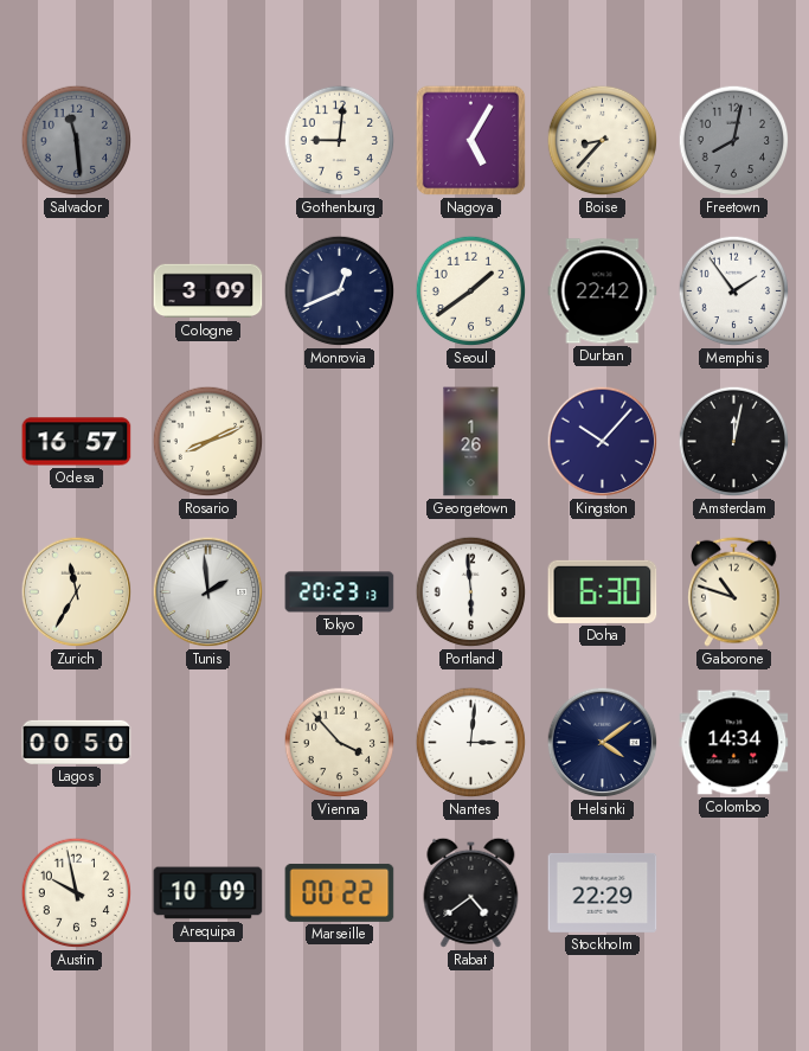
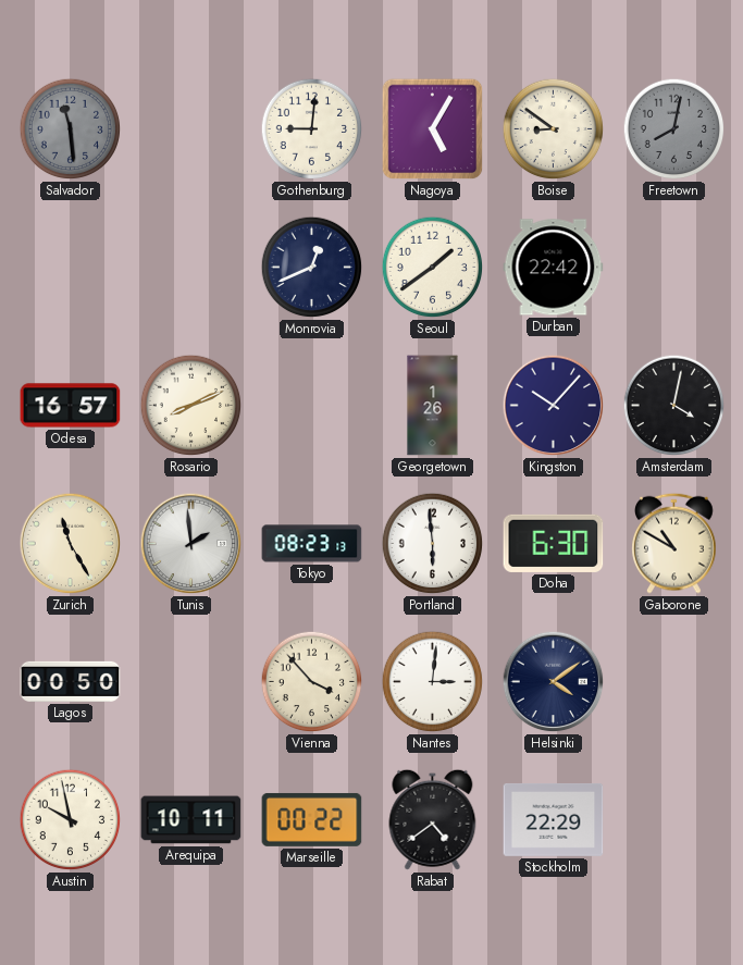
Boise: 8:37 -> 8:51 (554, 129)
Cologne: 3:09 -> none (208, 291)
Memphis: 1:54 -> none (734, 291)
Amsterdam: 12:02 -> 4:02 (674, 406)
Zurich: 11:35 -> 11:25 (71, 544)
Tokyo: 20:23 -> 08:23 (312, 544)
Gaborone: 10:48 -> 10:50 (674, 543)
Colombo: 14:34 -> none (734, 743)
Arequipa: 10:09 -> 10:11 (191, 820)
